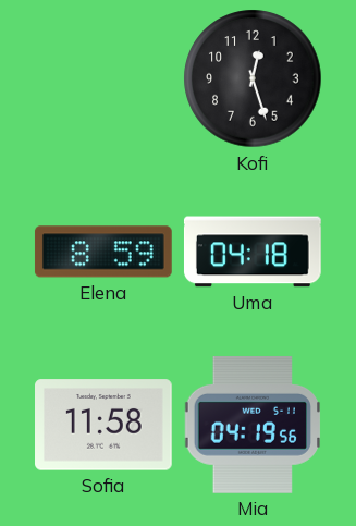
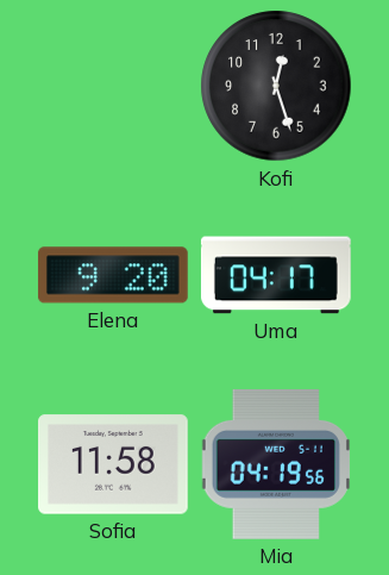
Elena: 8:59 -> 9:20 (113, 275)
Uma: 04:18 -> 04:17 (276, 275)
